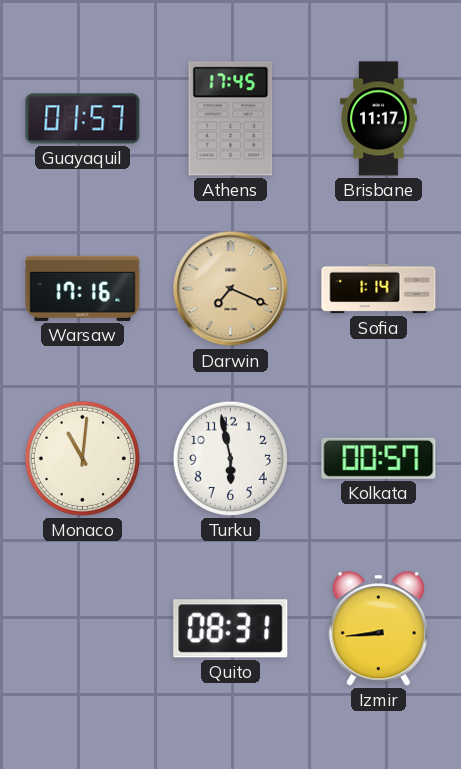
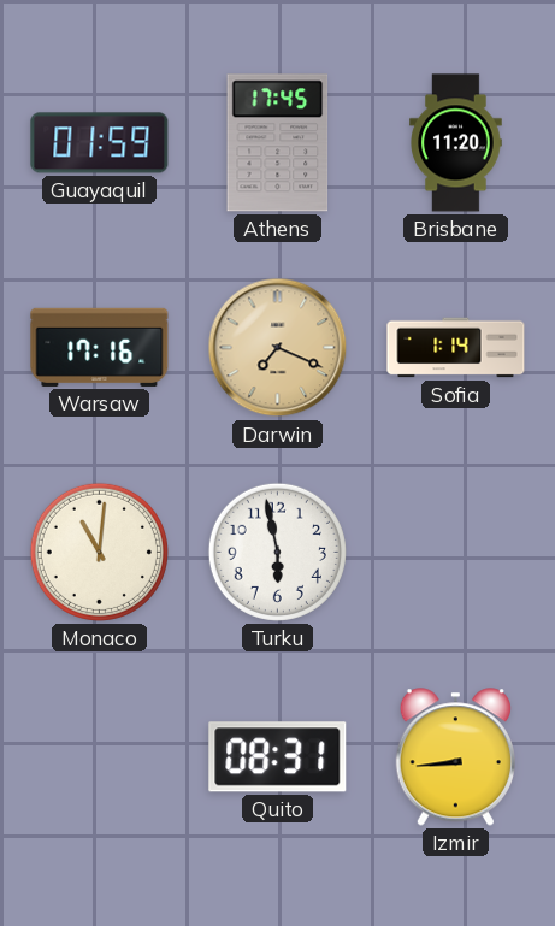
Guayaquil: 01:57 -> 01:59 (100, 143)
Brisbane: 11:17 -> 11:20 (456, 143)
Kolkata: 00:57 -> none (379, 458)
